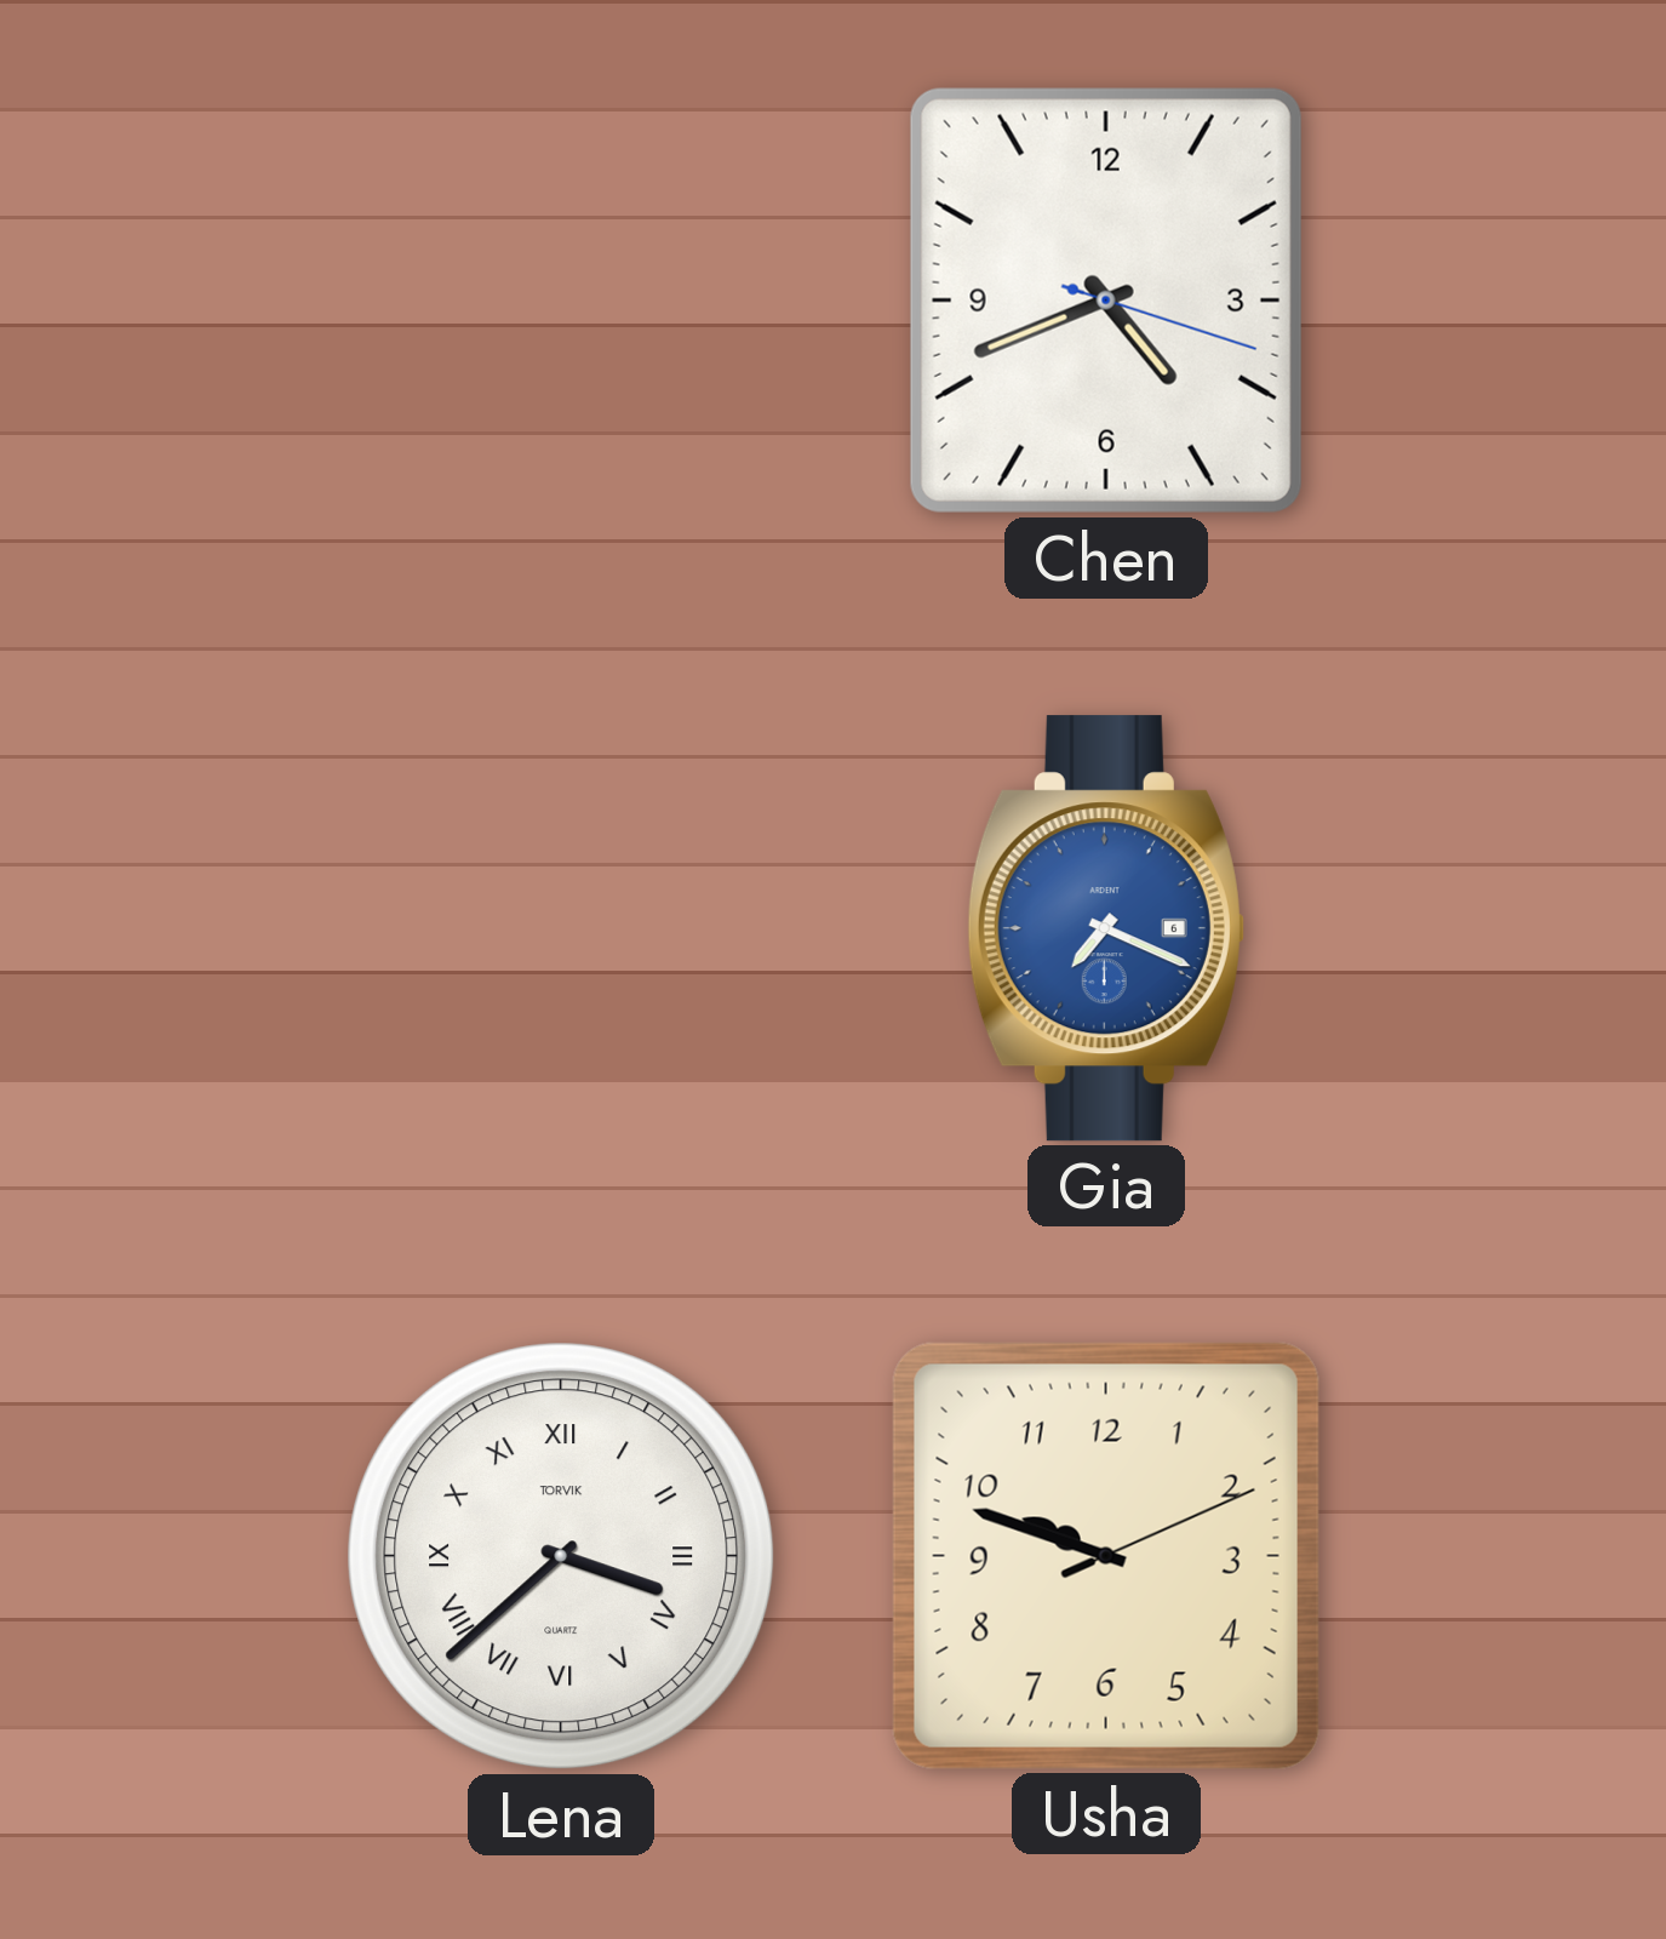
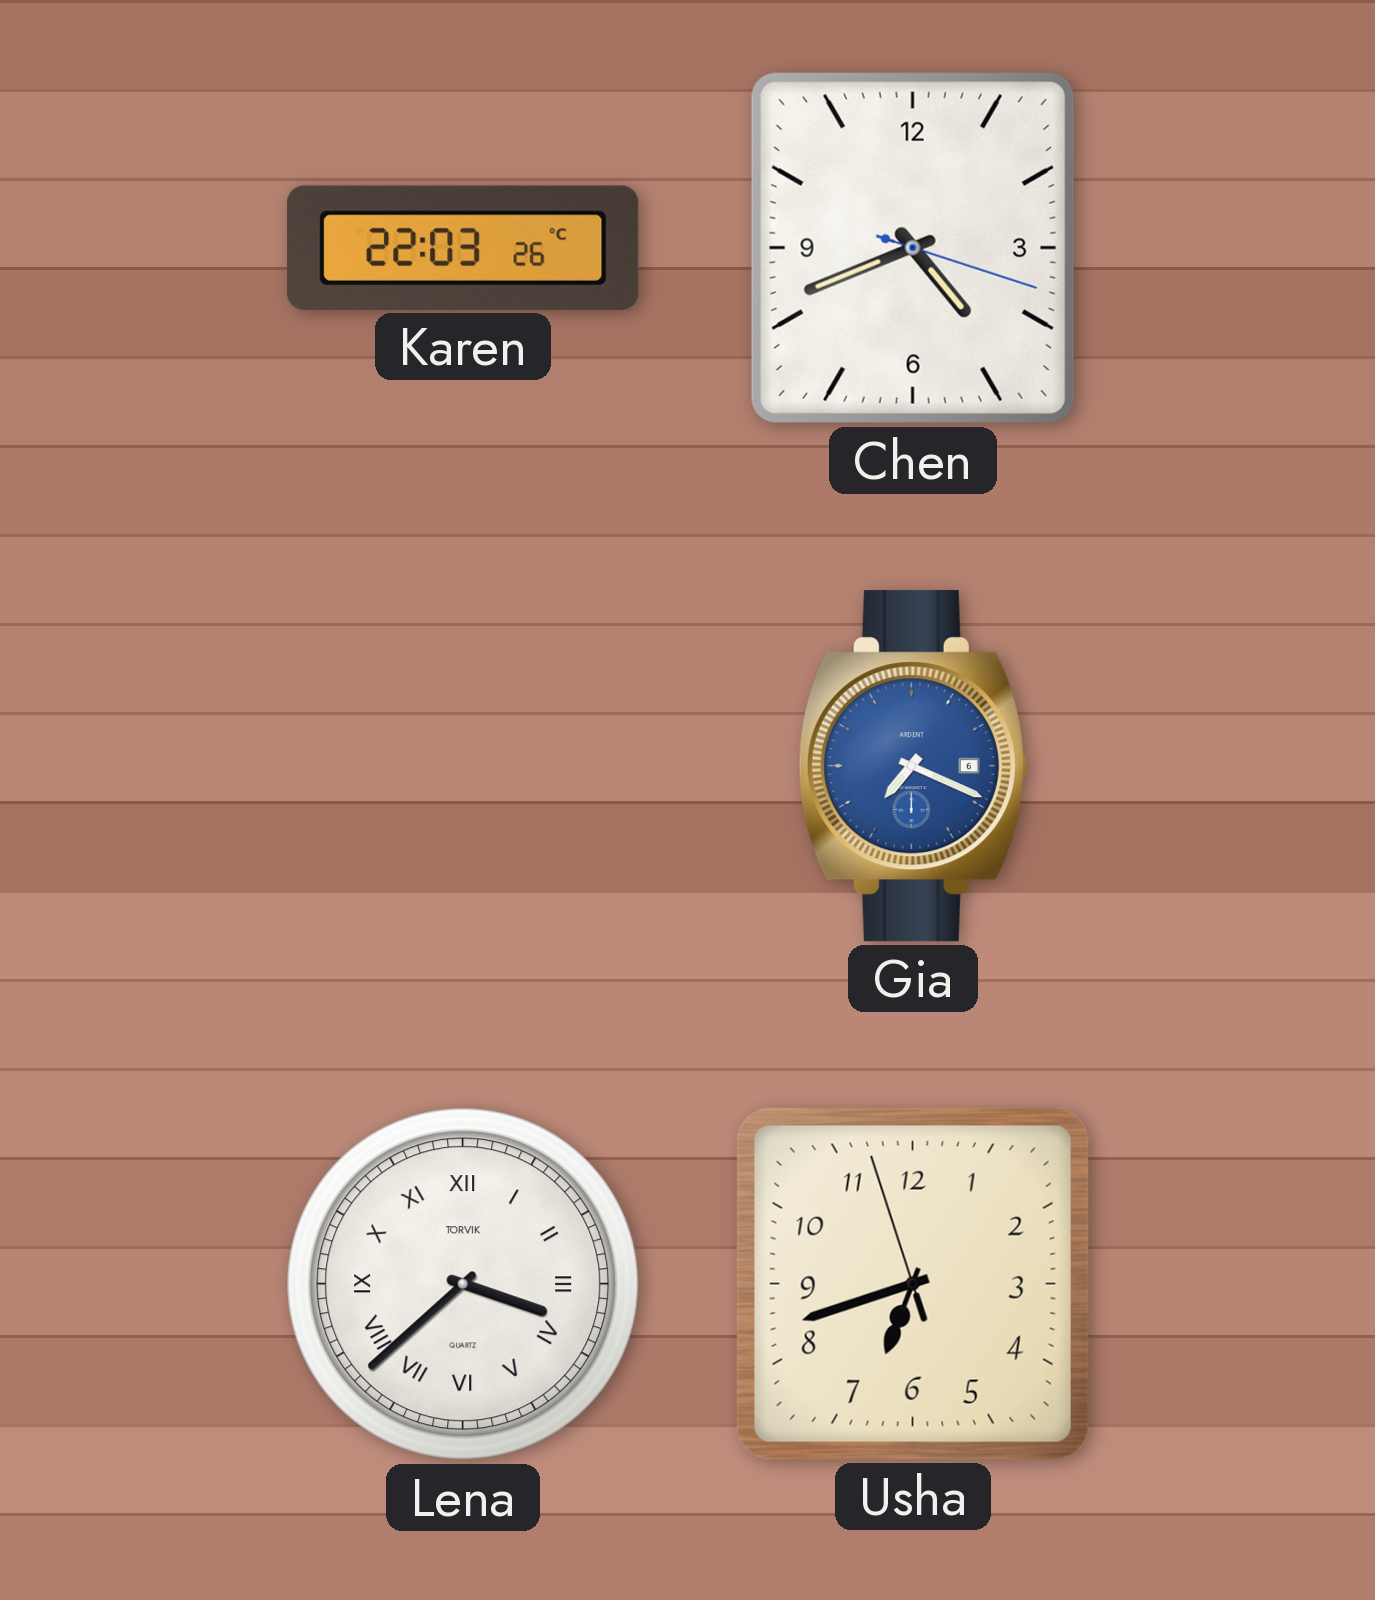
Karen: none -> 22:03 (463, 248)
Usha: 9:48 -> 6:41 (913, 1284)
